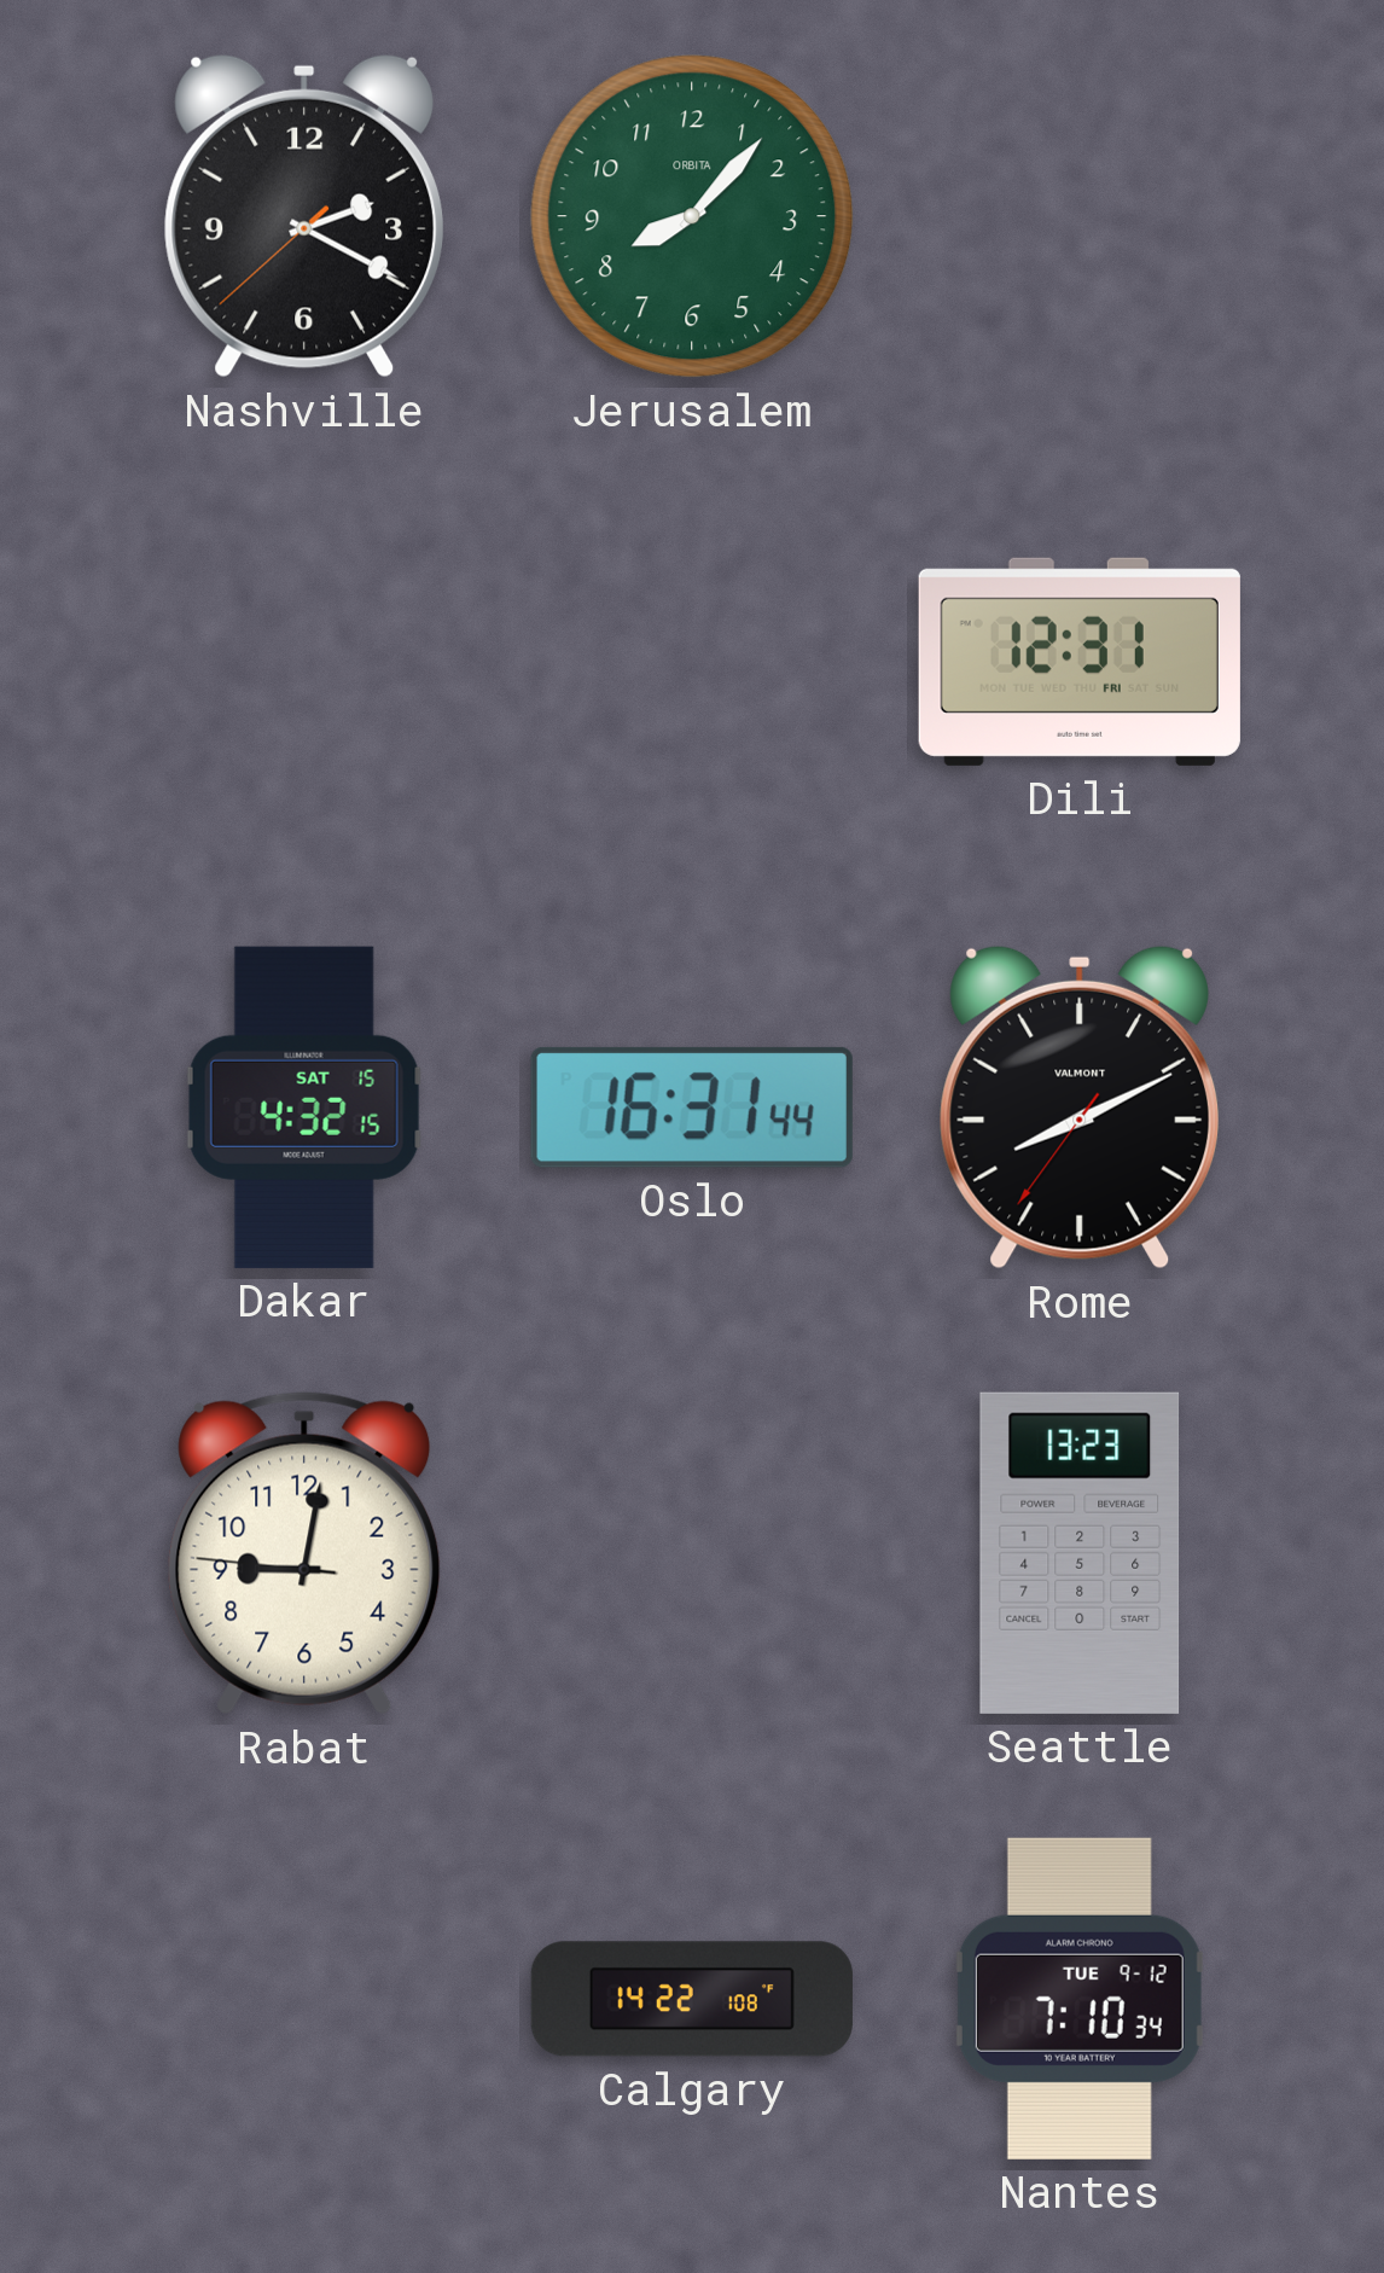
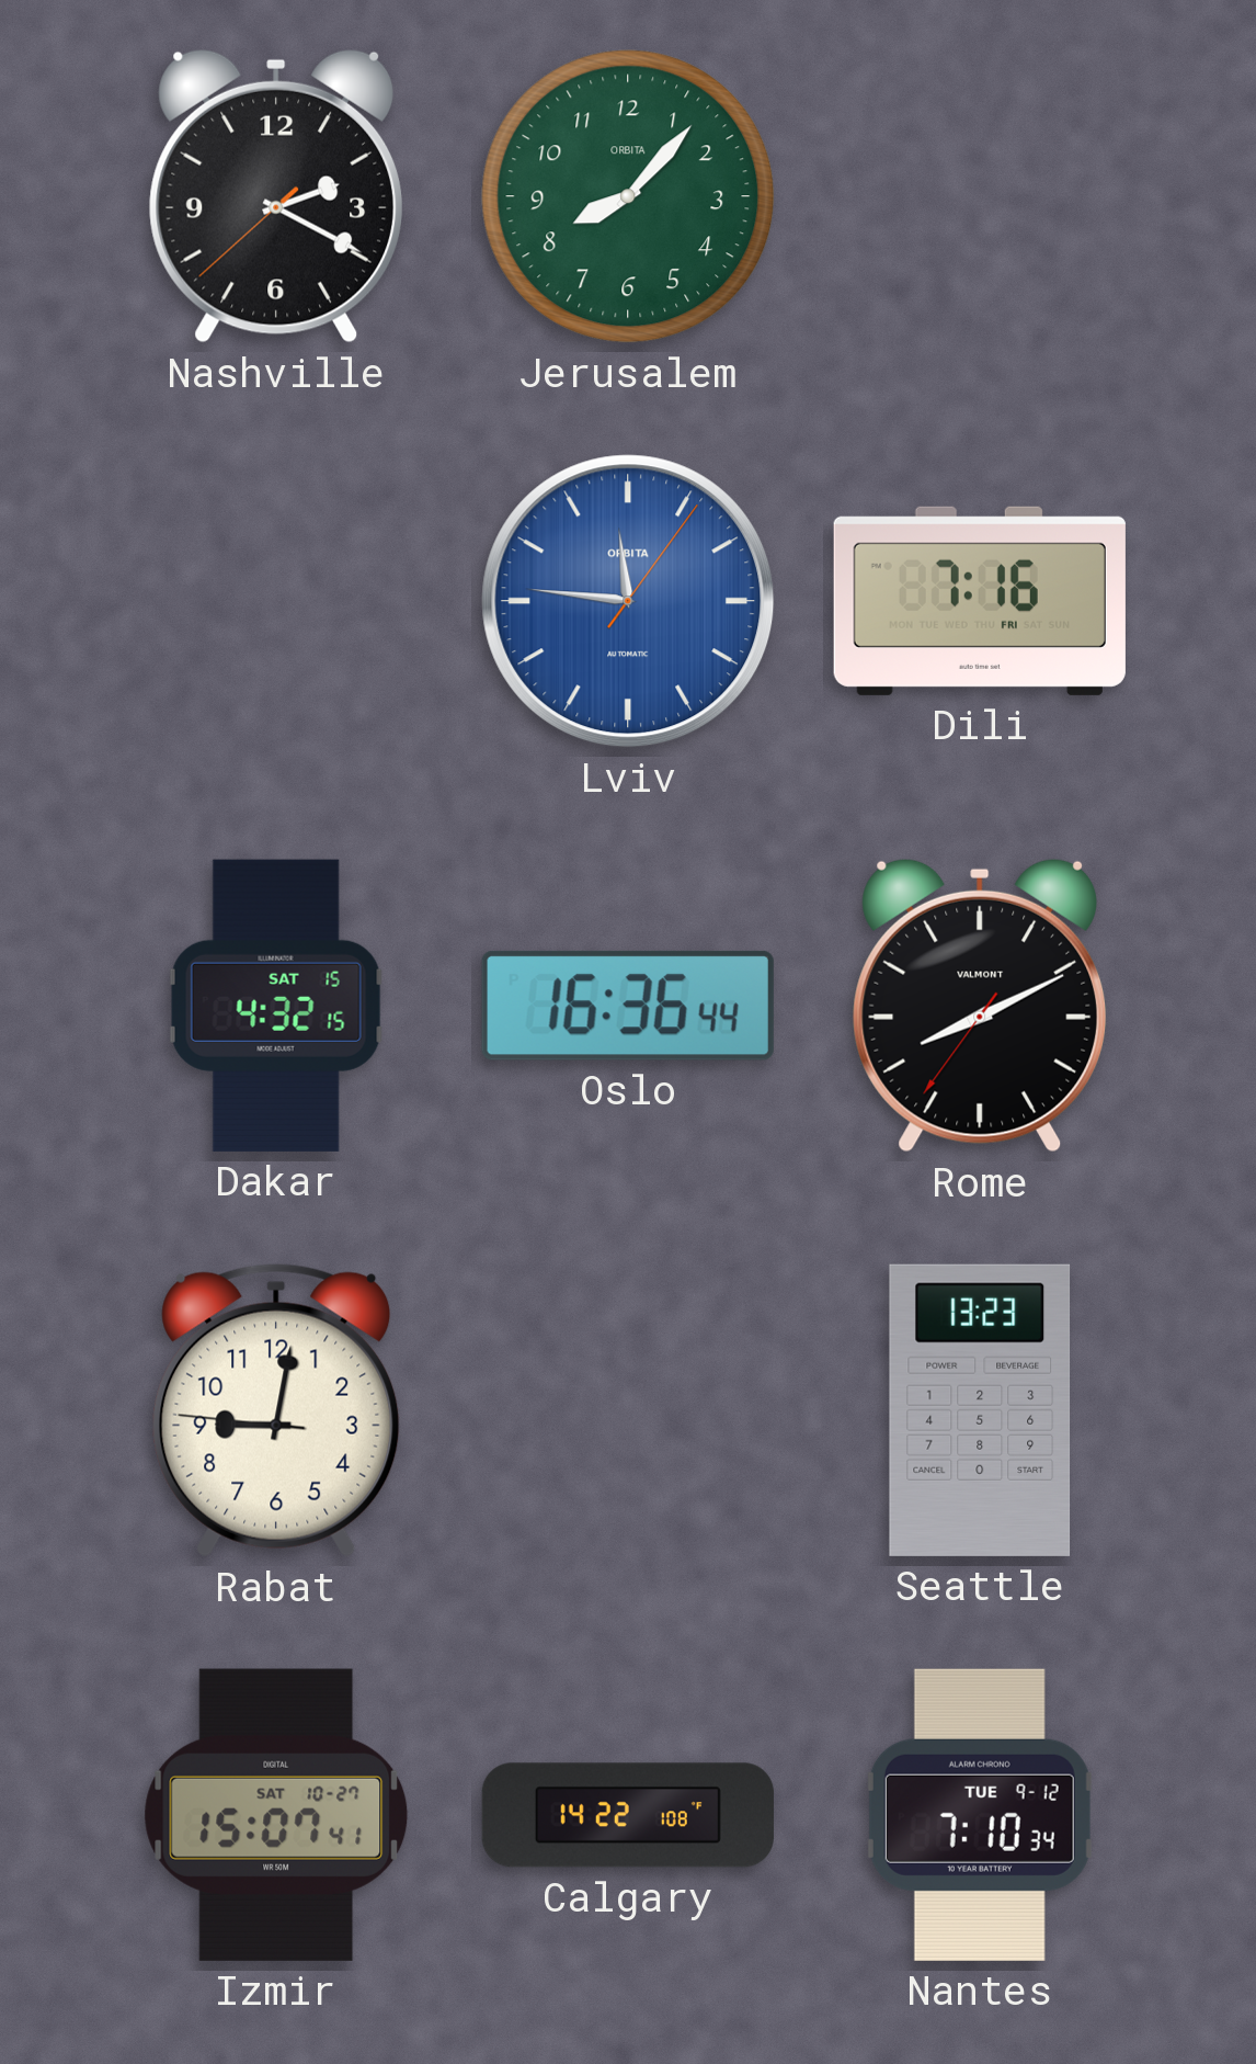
Lviv: none -> 11:46 (628, 601)
Dili: 12:31 -> 7:16 (980, 601)
Oslo: 16:31 -> 16:36 (628, 1006)
Izmir: none -> 15:07 (276, 1815)
